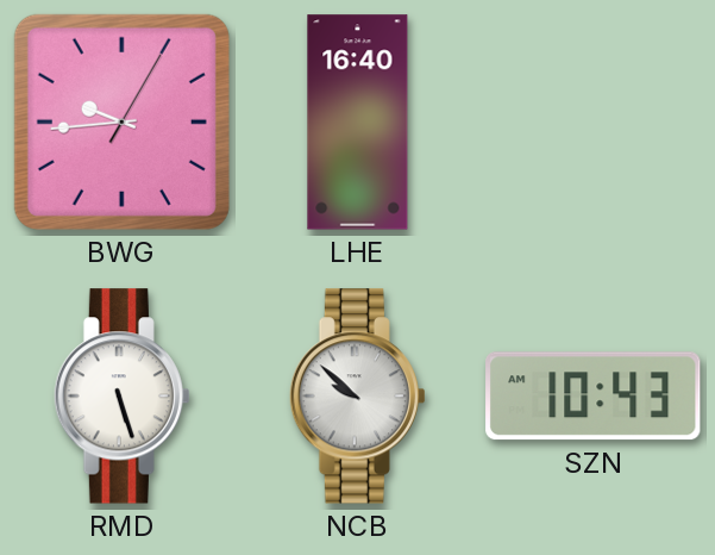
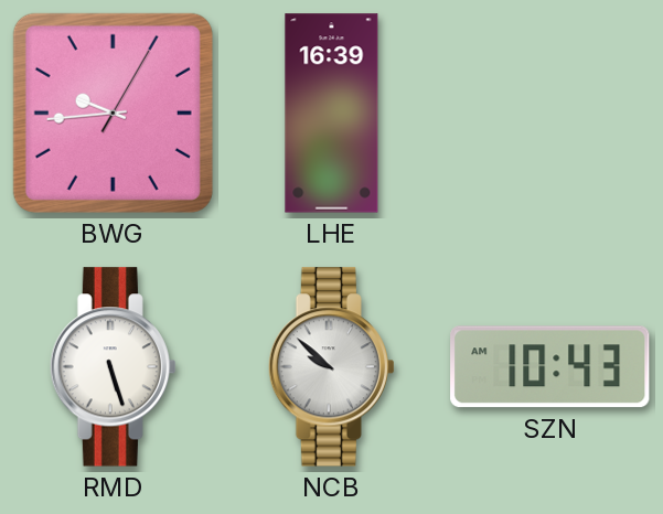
LHE: 16:40 -> 16:39 (332, 114)
